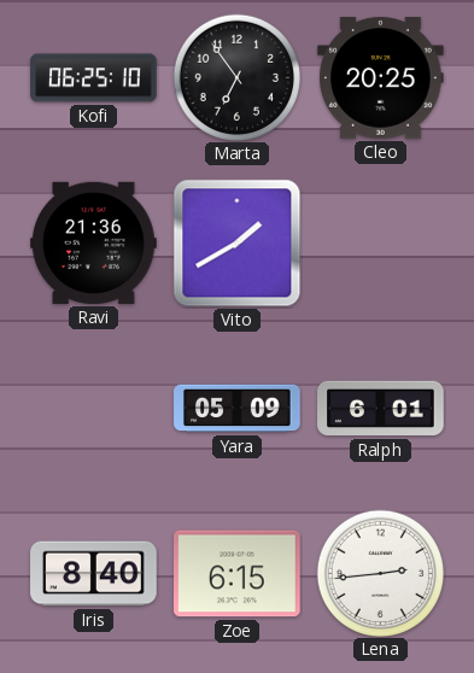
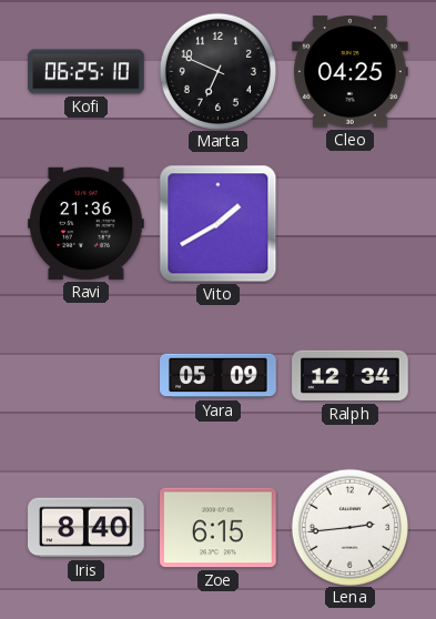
Marta: 6:54 -> 6:49 (217, 71)
Cleo: 20:25 -> 04:25 (351, 72)
Ralph: 6:01 -> 12:34 (351, 376)
